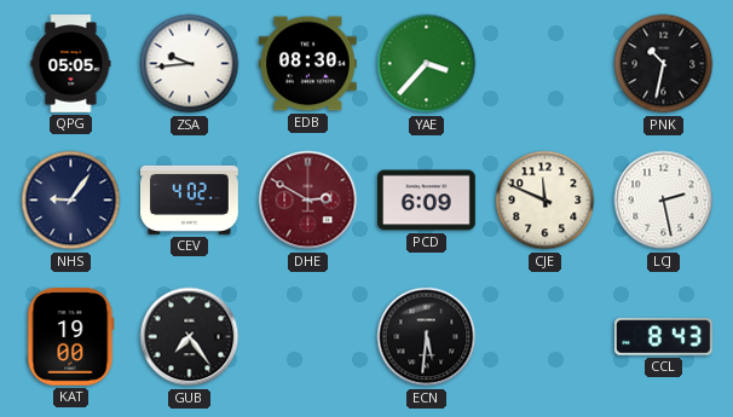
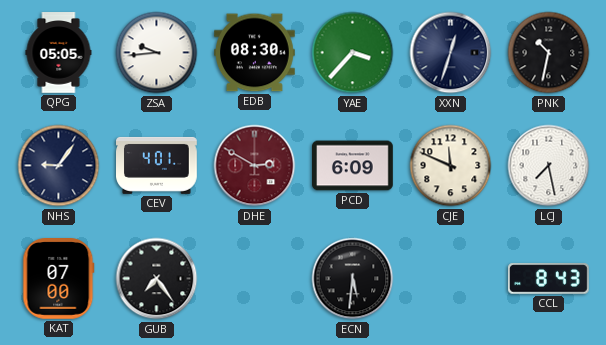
XXN: none -> 12:33 (451, 53)
CEV: 4:02 -> 4:01 (157, 165)
LCJ: 2:28 -> 7:28 (549, 166)
KAT: 19:00 -> 07:00 (59, 279)
